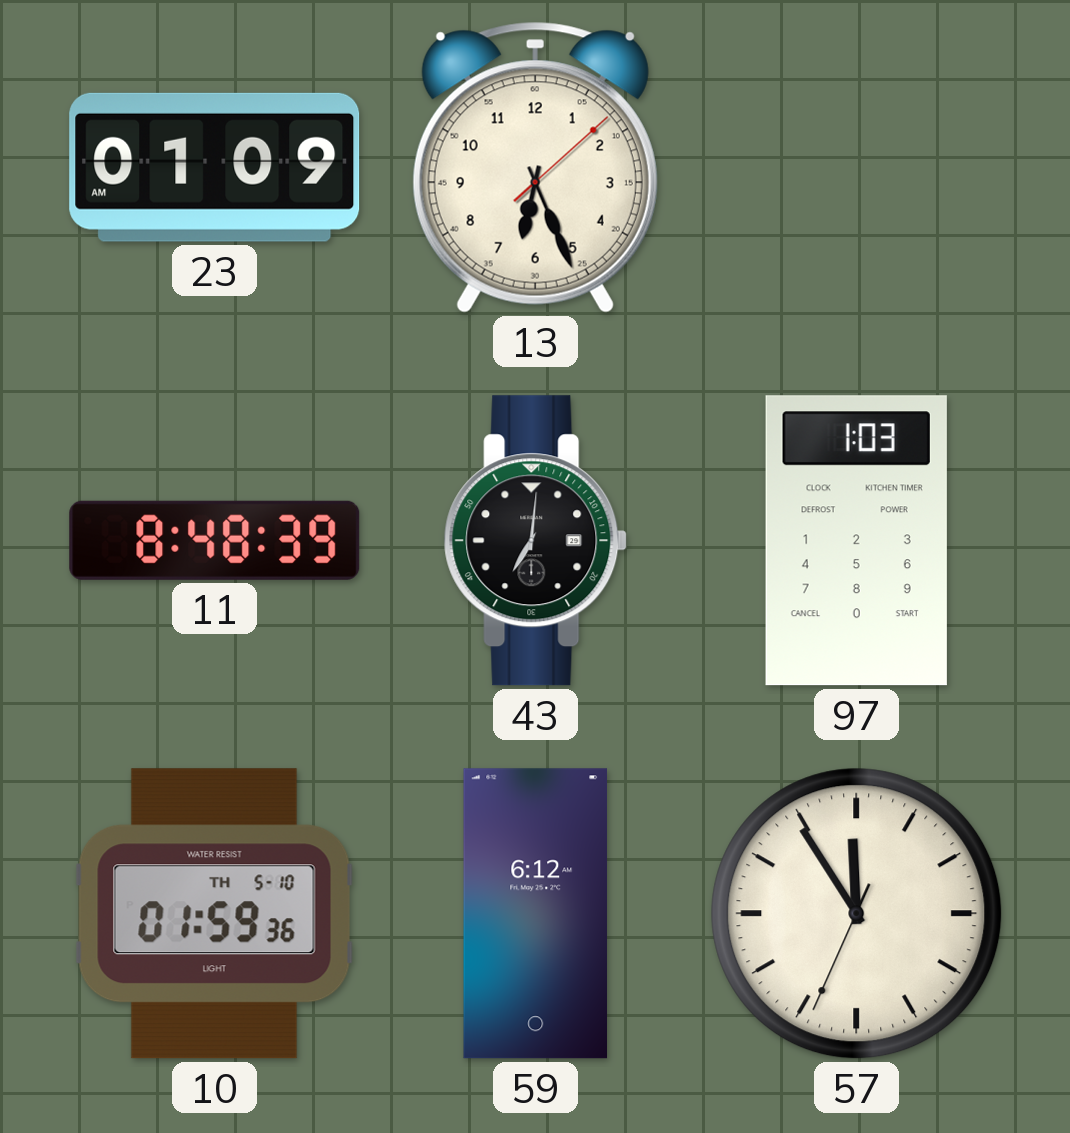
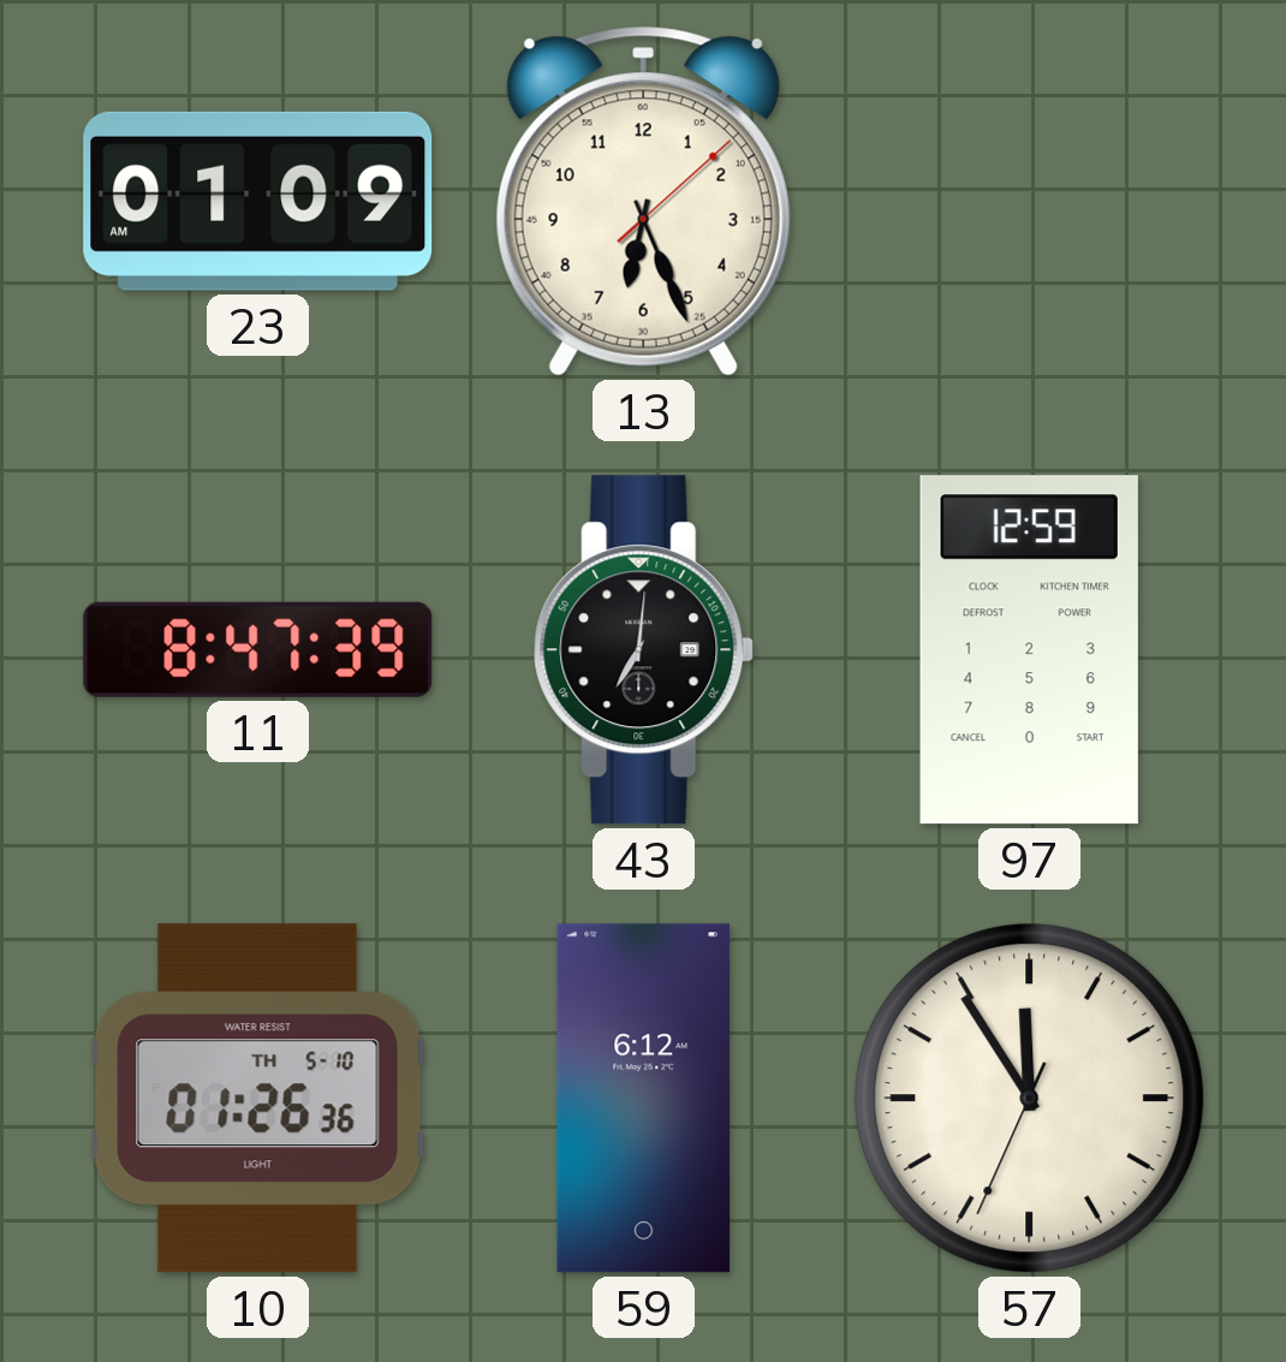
11: 8:48 -> 8:47 (258, 649)
97: 1:03 -> 12:59 (1029, 650)
10: 01:59 -> 01:26 (257, 1099)
